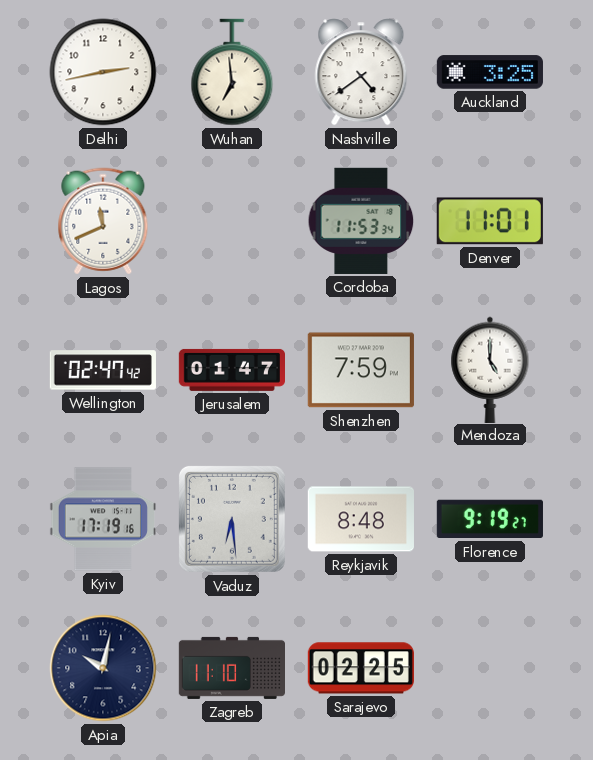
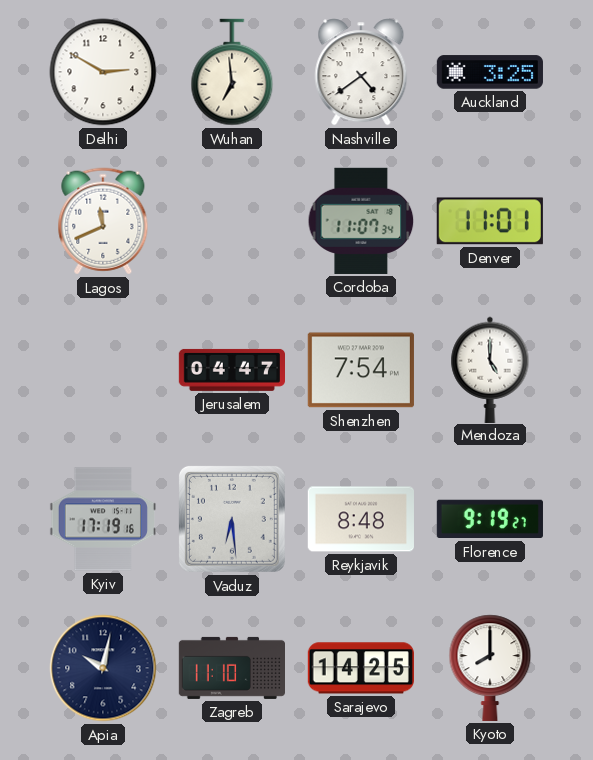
Delhi: 2:43 -> 2:50 (103, 72)
Cordoba: 11:53 -> 11:07 (361, 221)
Wellington: 02:47 -> none (103, 370)
Jerusalem: 01:47 -> 04:47 (231, 370)
Shenzhen: 7:59 -> 7:54 (361, 370)
Sarajevo: 02:25 -> 14:25 (361, 668)
Kyoto: none -> 8:00 (490, 668)
